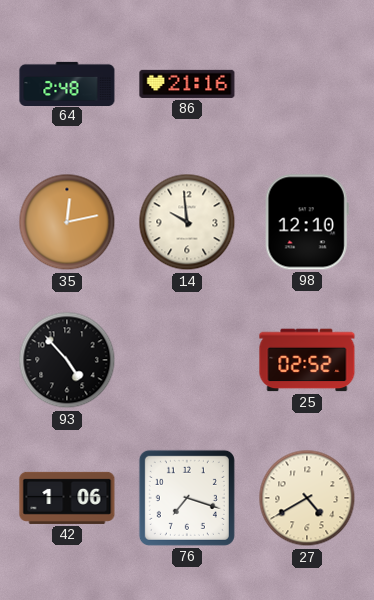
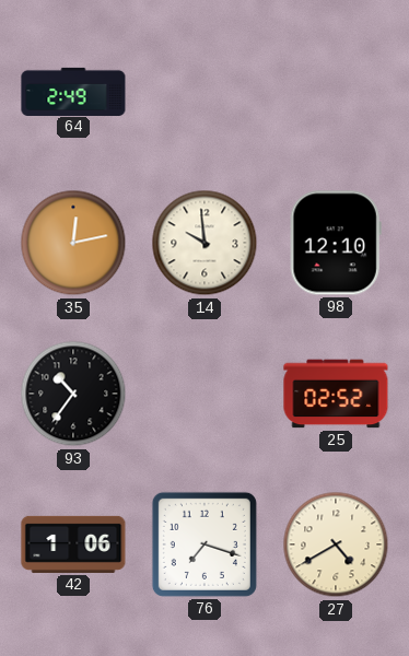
64: 2:48 -> 2:49 (73, 91)
86: 21:16 -> none (187, 84)
93: 4:53 -> 10:36 (73, 394)
